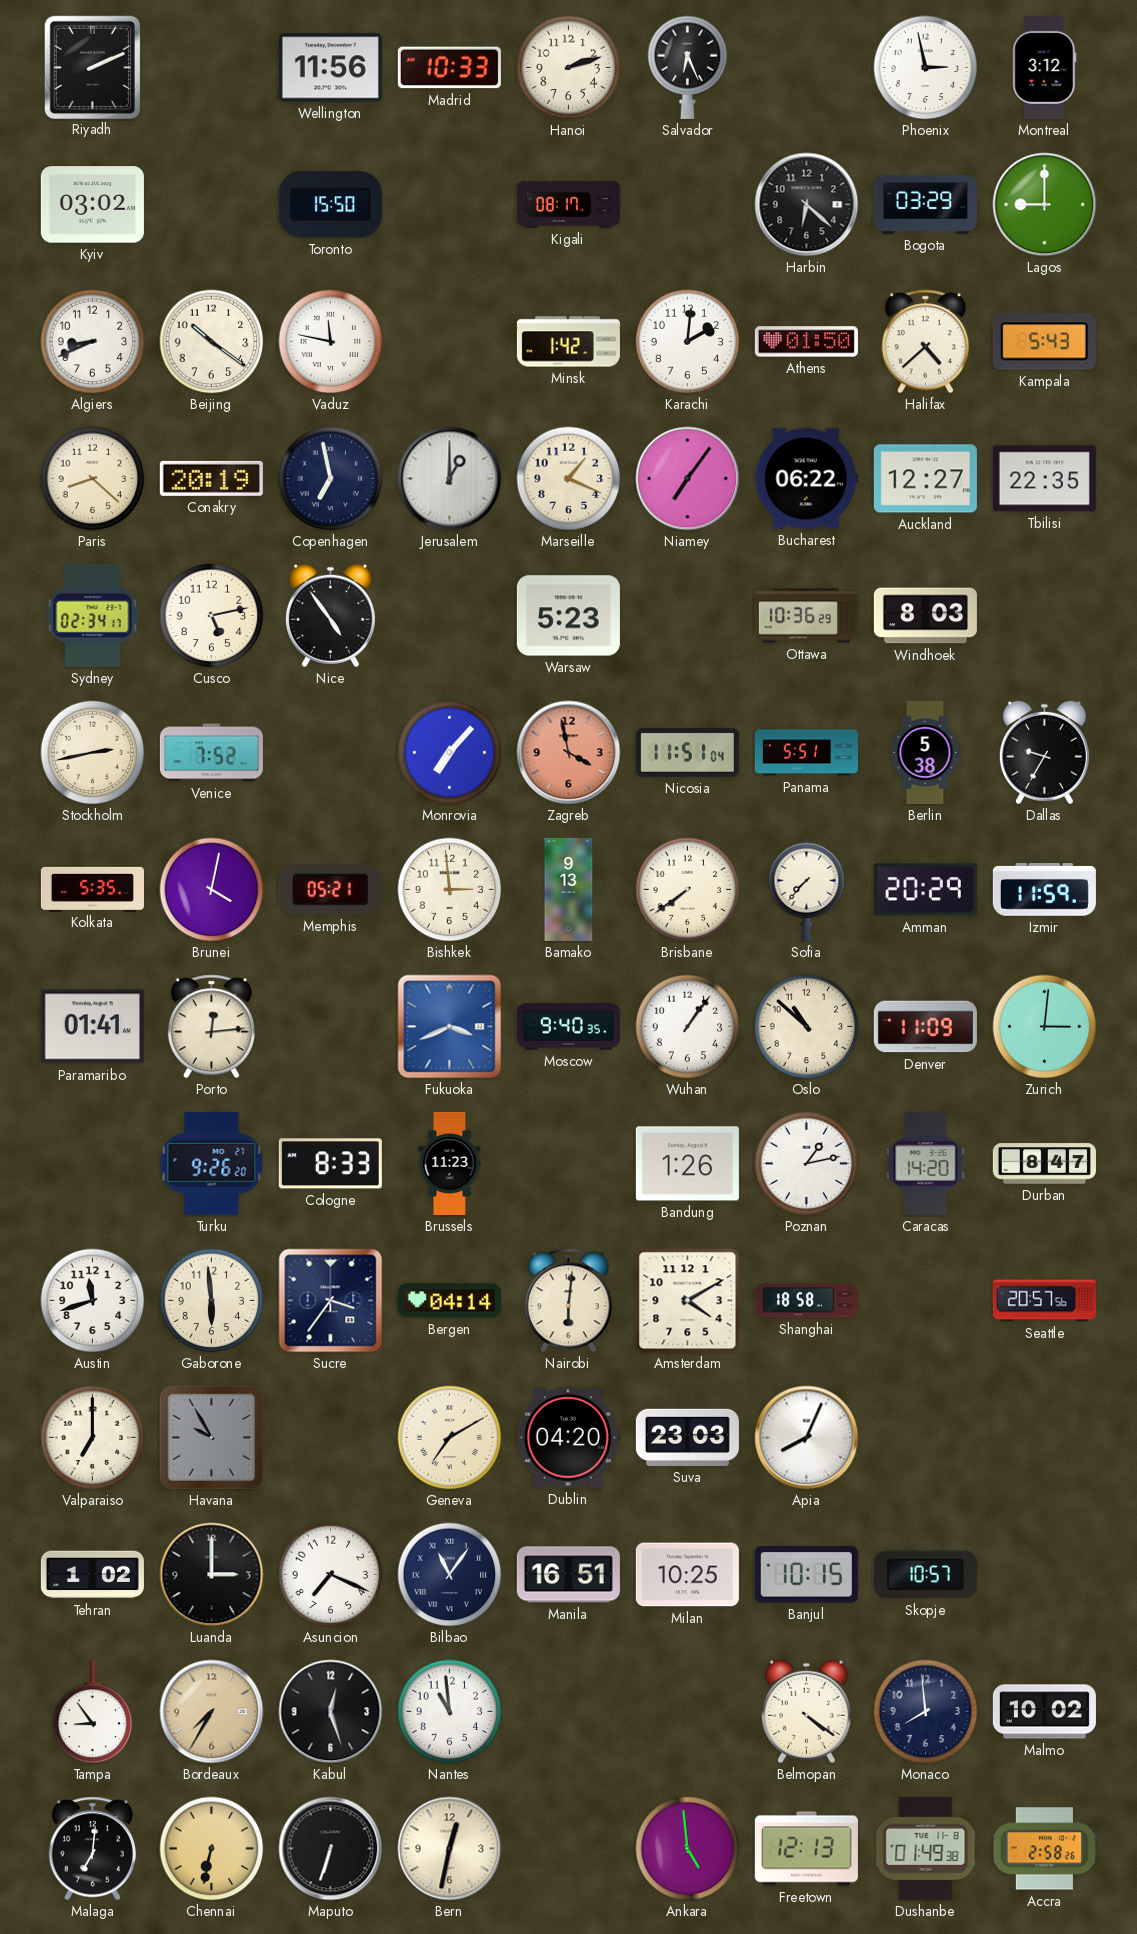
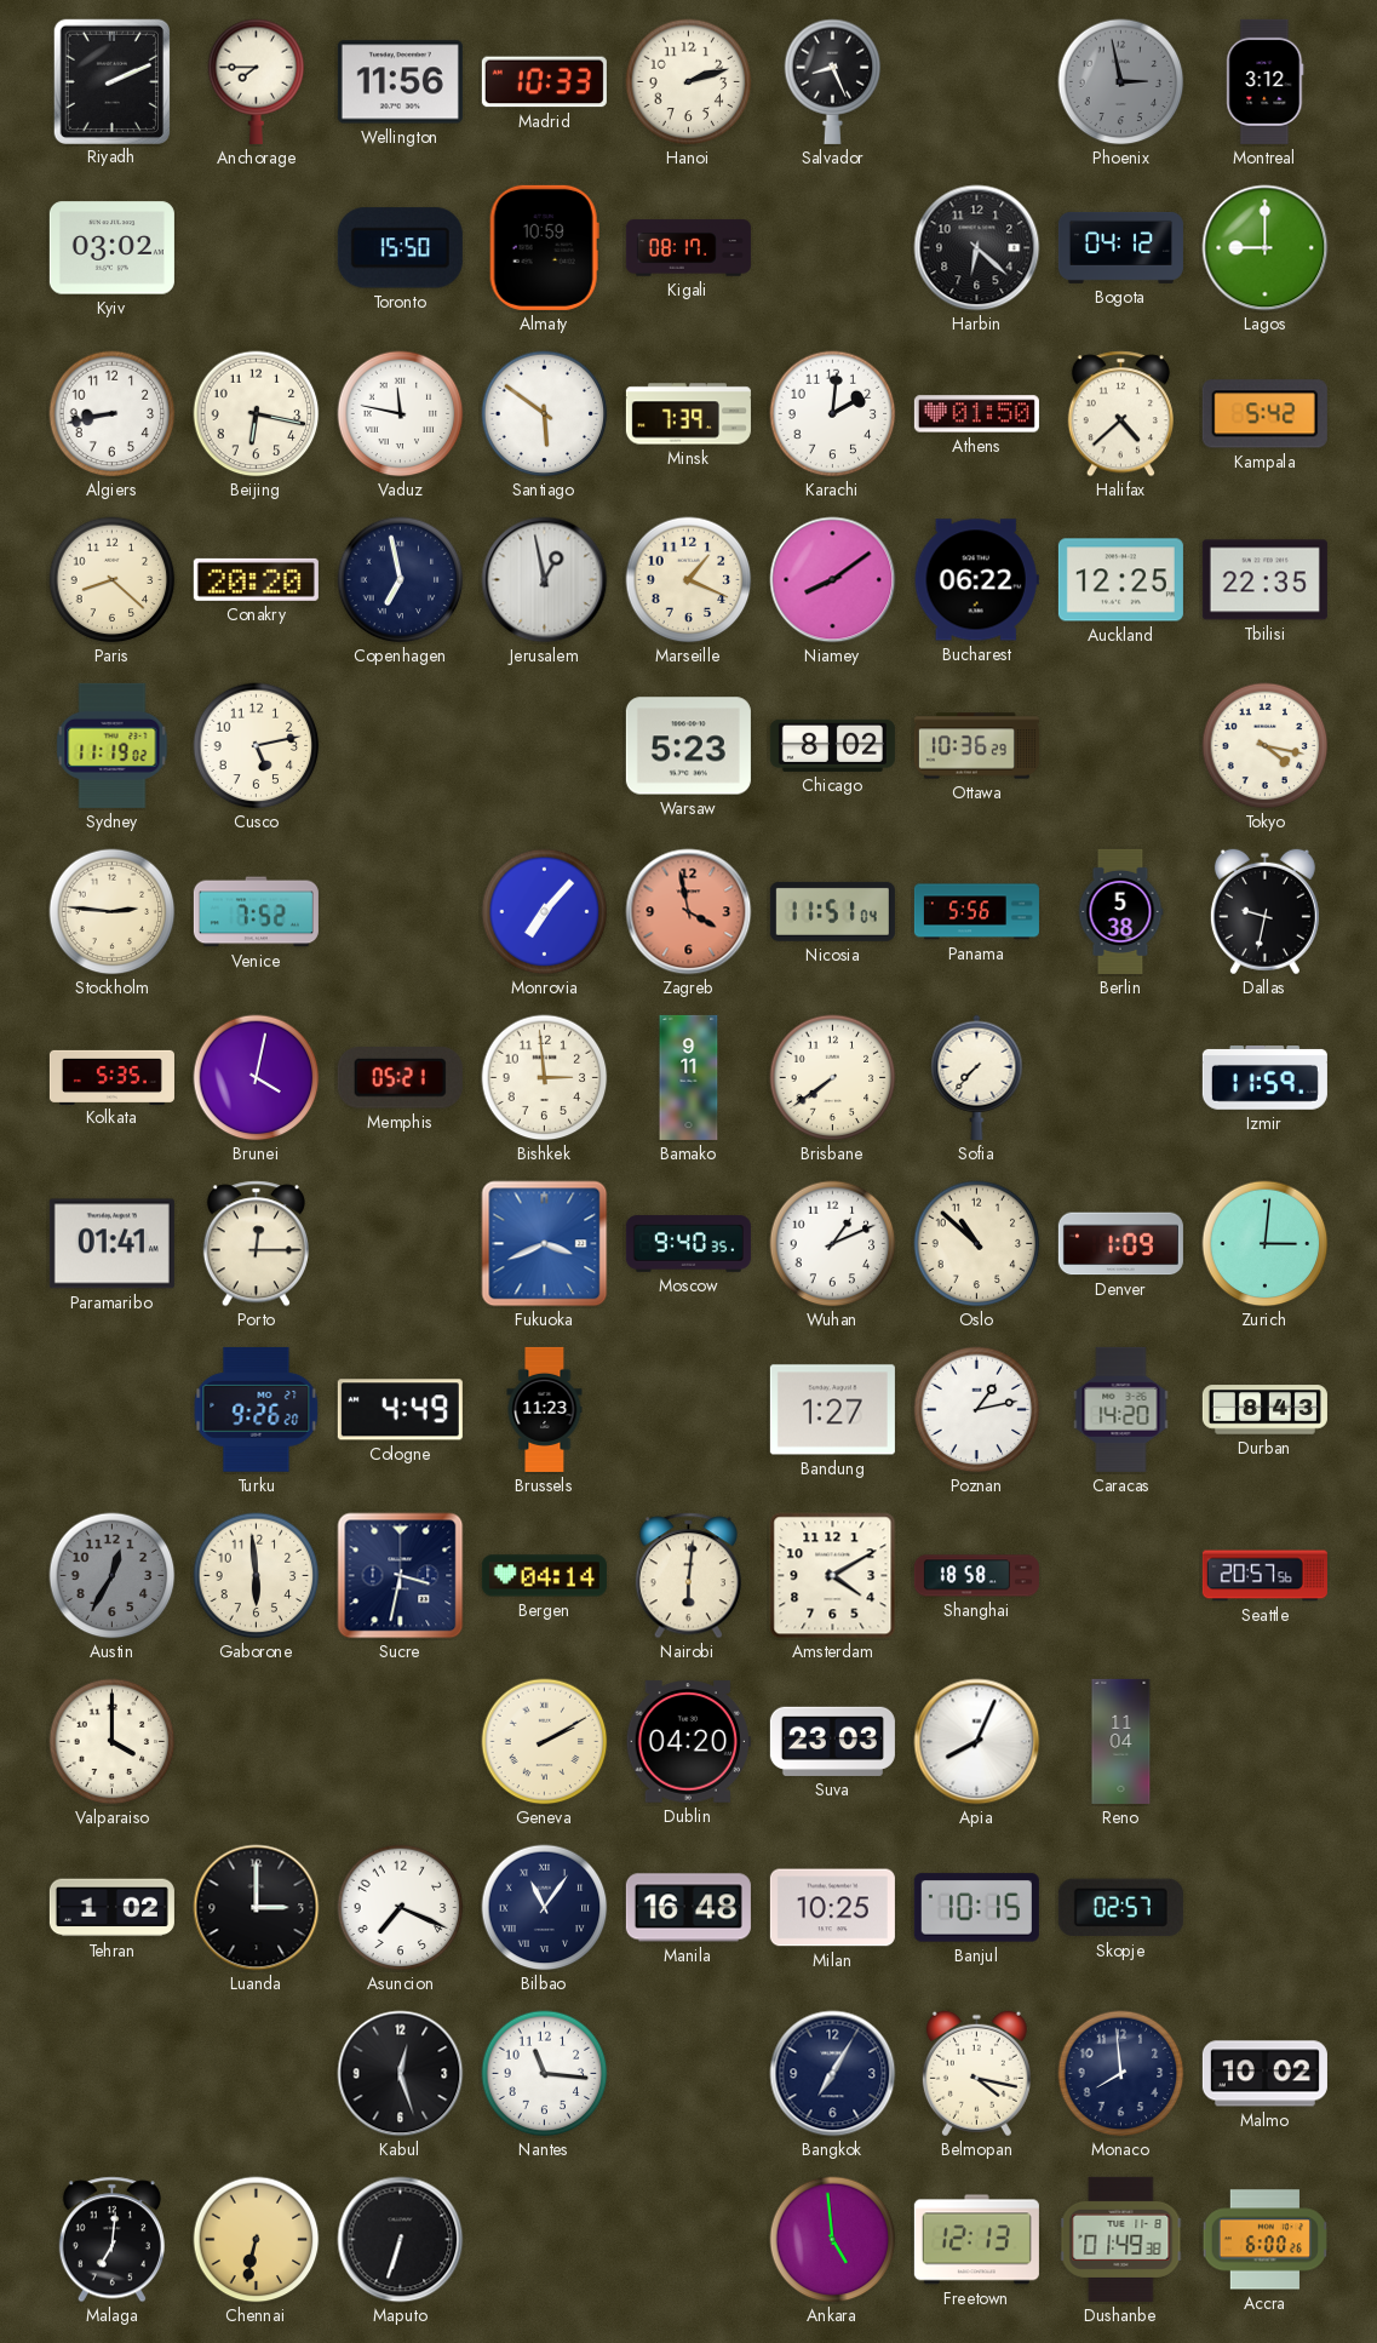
Anchorage: none -> 7:45 (257, 81)
Salvador: 6:26 -> 8:26 (833, 81)
Phoenix dial: white -> grey (1121, 82)
Almaty: none -> 10:59 (544, 247)
Bogota: 03:29 -> 04:12 (1120, 247)
Algiers: 8:41 -> 8:43 (113, 414)
Beijing: 10:21 -> 6:17 (257, 414)
Santiago: none -> 5:51 (545, 414)
Minsk: 1:42 -> 7:39 (688, 414)
Kampala: 5:43 -> 5:42 (1264, 414)
Conakry: 20:19 -> 20:20 (256, 579)
Jerusalem: 1:00 -> 12:58 (545, 580)
Niamey: 7:06 -> 8:09 (833, 580)
Auckland: 12:27 -> 12:25 (1120, 580)
Sydney: 02:34 -> 11:19 (113, 745)
Nice: 4:54 -> none (330, 616)
Chicago: none -> 8:02 (832, 745)
Windhoek: 8:03 -> none (925, 616)
Tokyo: none -> 4:17 (1266, 746)
Stockholm: 2:43 -> 2:46 (113, 912)
Panama: 5:51 -> 5:56 (976, 912)
Dallas: 9:35 -> 9:32 (1264, 912)
Bamako: 9:13 -> 9:11 (689, 1077)
Amman: 20:29 -> none (925, 890)
Porto: 12:14 -> 12:15 (256, 1244)
Wuhan: 1:06 -> 1:11 (833, 1244)
Denver: 11:09 -> 1:09 (1120, 1244)
Cologne: 8:33 -> 4:49 (400, 1410)
Bandung: 1:26 -> 1:27 (832, 1410)
Durban: 8:47 -> 8:43 (1264, 1410)
Austin: 11:42 -> 12:35 (113, 1576)
Austin dial: white -> grey (113, 1576)
Sucre: 3:36 -> 3:32 (401, 1576)
Valparaiso: 7:00 -> 4:00 (113, 1742)
Havana: 9:55 -> none (211, 1437)
Geneva: 7:10 -> 2:10 (545, 1742)
Reno: none -> 11:04 (1121, 1741)
Manila: 16:51 -> 16:48 (688, 1908)
Skopje: 10:57 -> 02:57 (1120, 1908)
Tampa: 8:54 -> none (93, 1712)
Bordeaux: 7:35 -> none (212, 1712)
Nantes: 10:59 -> 11:16 (545, 2074)
Bangkok: none -> 7:05 (833, 2074)
Belmopan: 4:21 -> 4:17 (976, 2074)
Bern: 12:32 -> none (450, 1849)
Accra: 2:58 -> 6:00 (1264, 2240)
